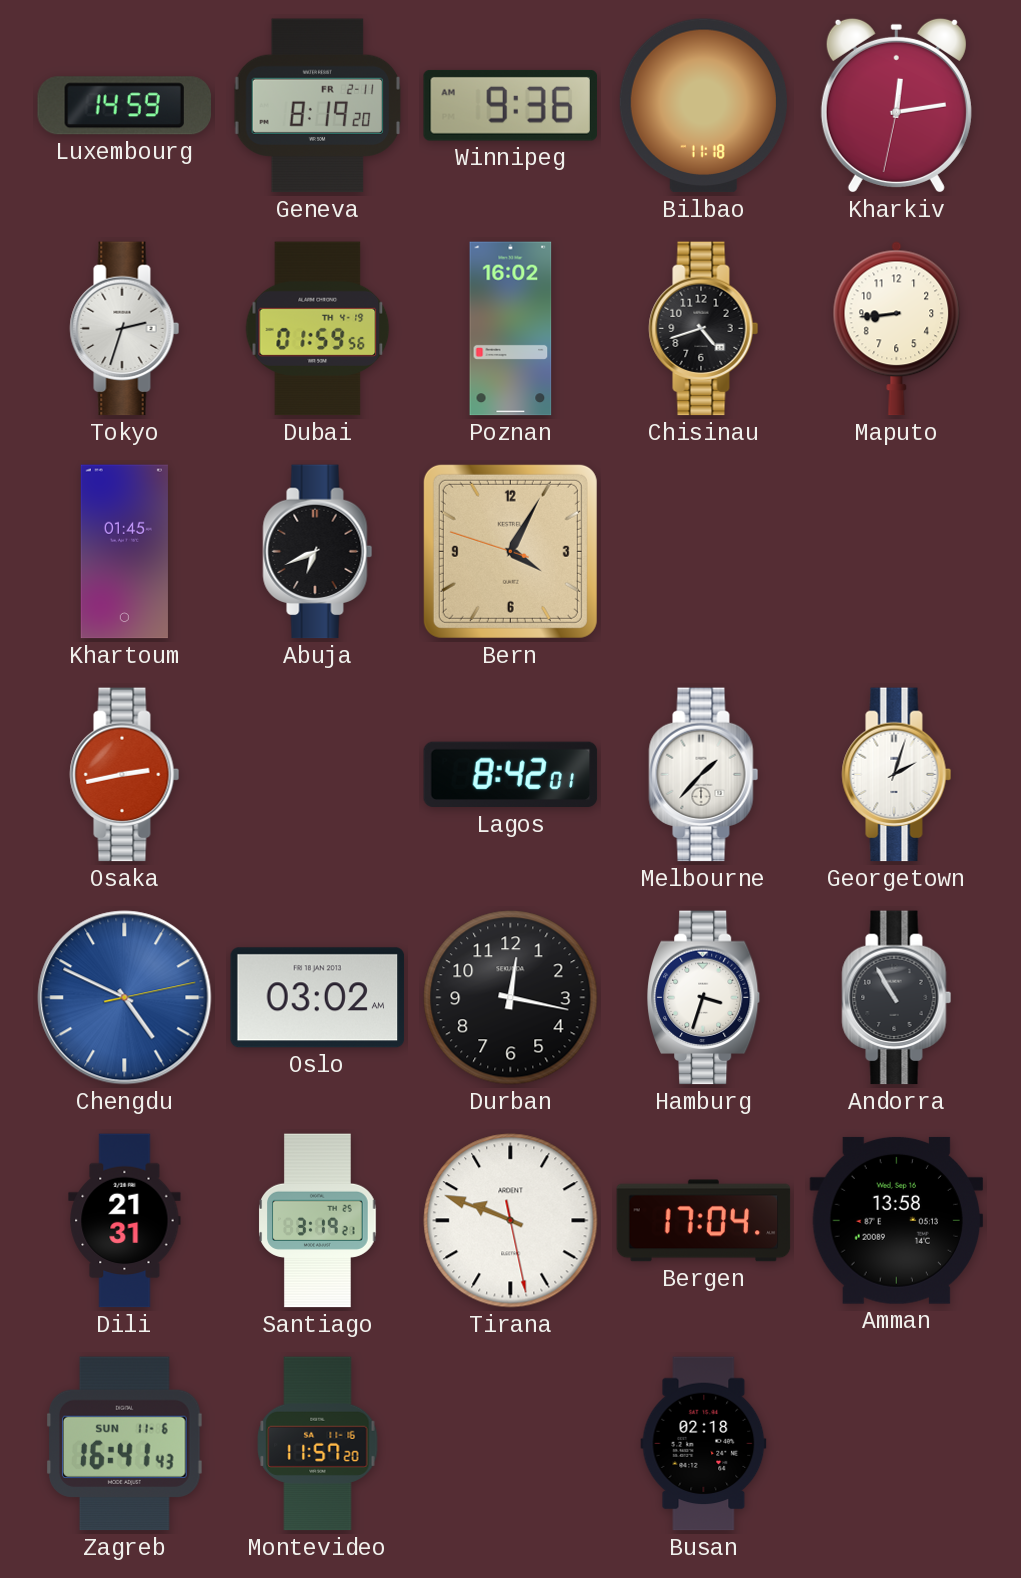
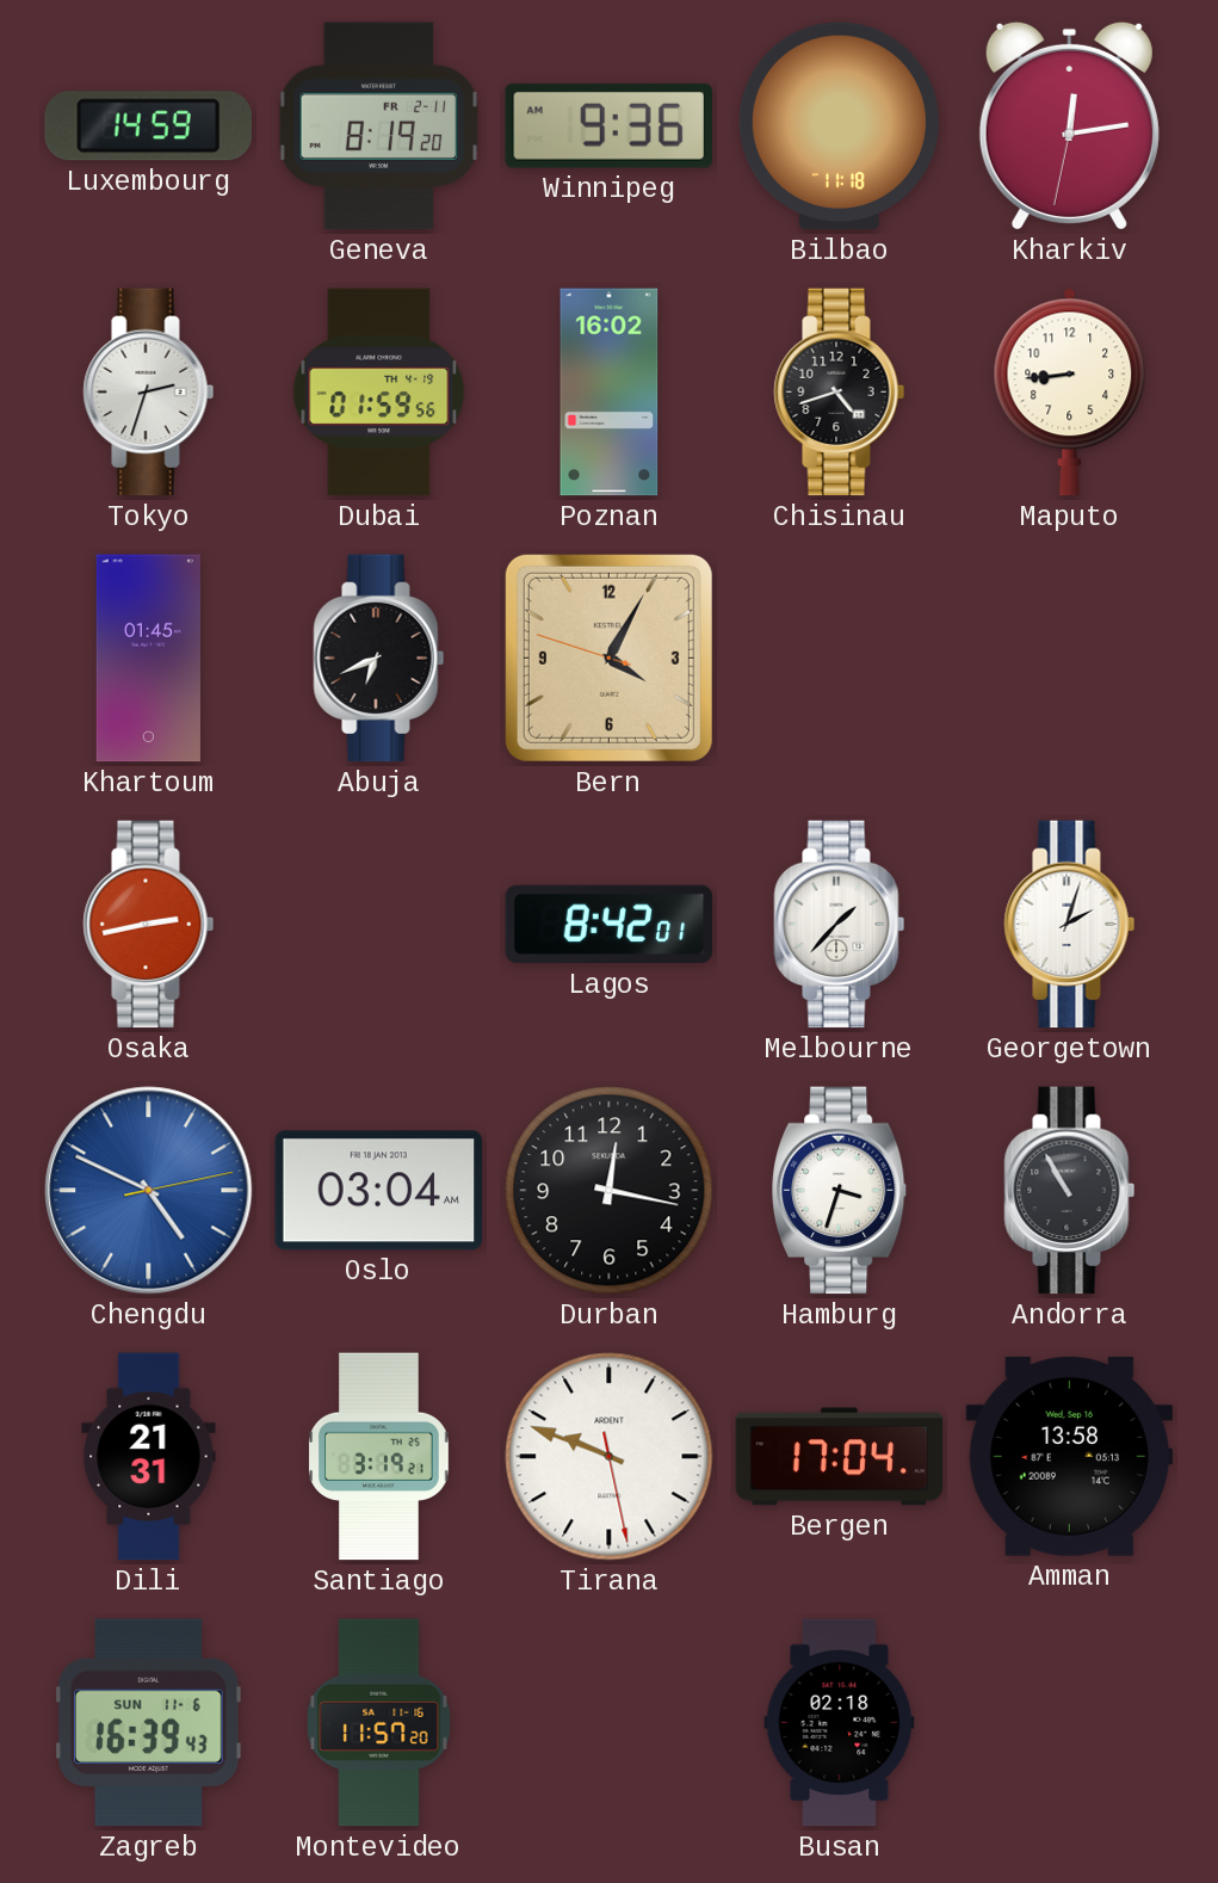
Oslo: 03:02 -> 03:04 (379, 1191)
Zagreb: 16:41 -> 16:39 (149, 1723)
